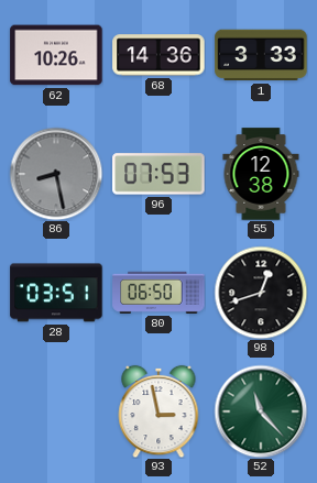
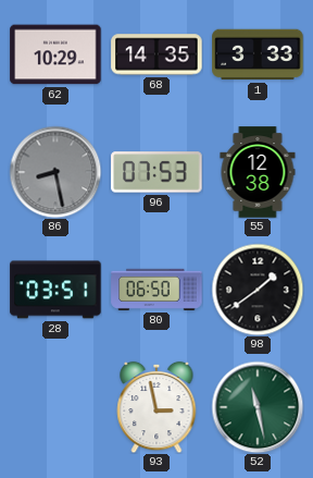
62: 10:26 -> 10:29 (55, 54)
68: 14:36 -> 14:35 (156, 54)
98: 12:42 -> 1:39 (258, 290)
52: 11:23 -> 11:28 (258, 407)
